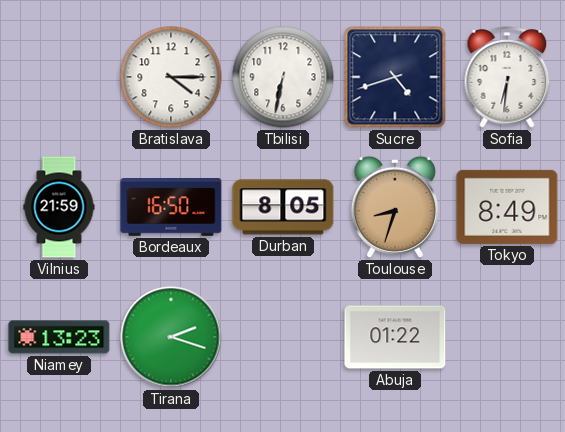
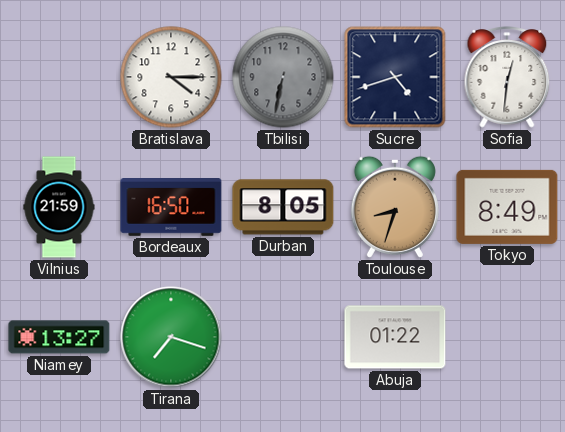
Tbilisi dial: white -> grey (283, 77)
Sofia: 6:31 -> 12:31 (507, 77)
Niamey: 13:23 -> 13:27 (59, 337)
Tirana: 2:18 -> 7:18 (171, 337)
